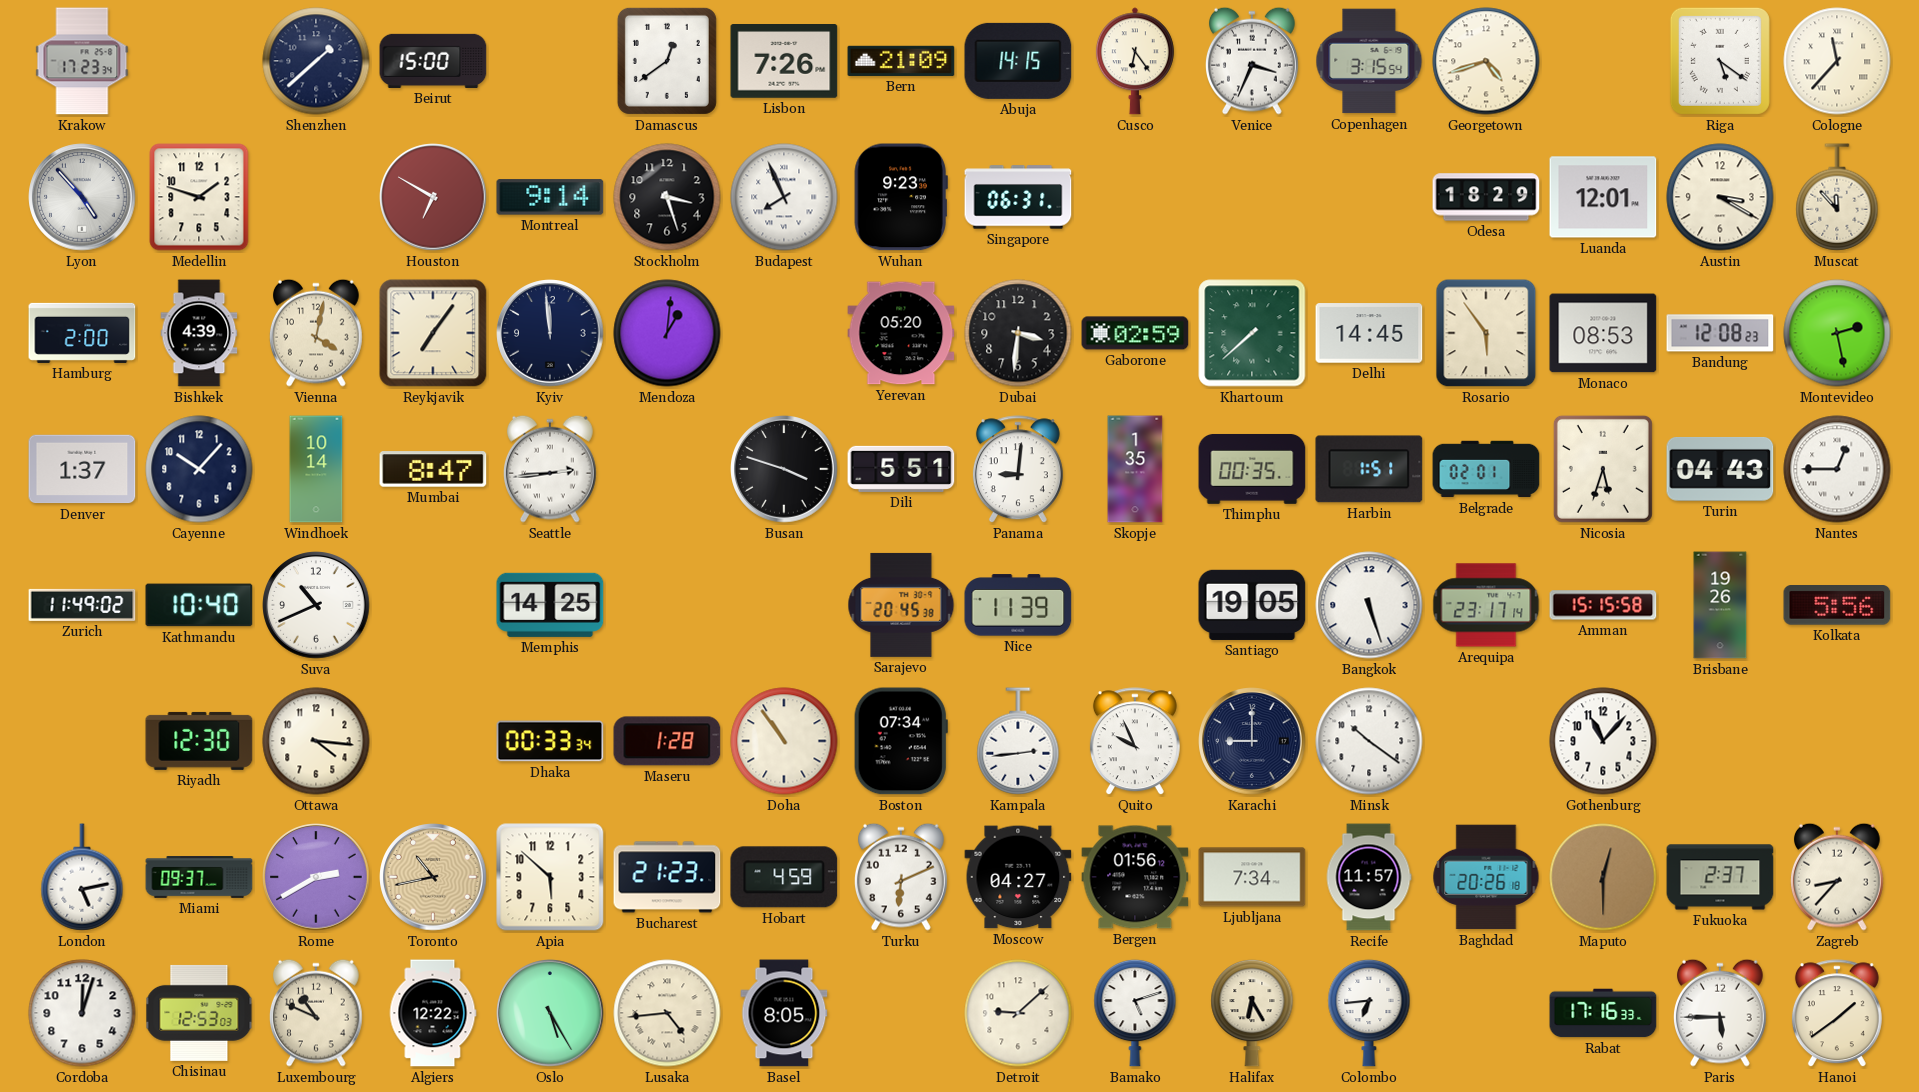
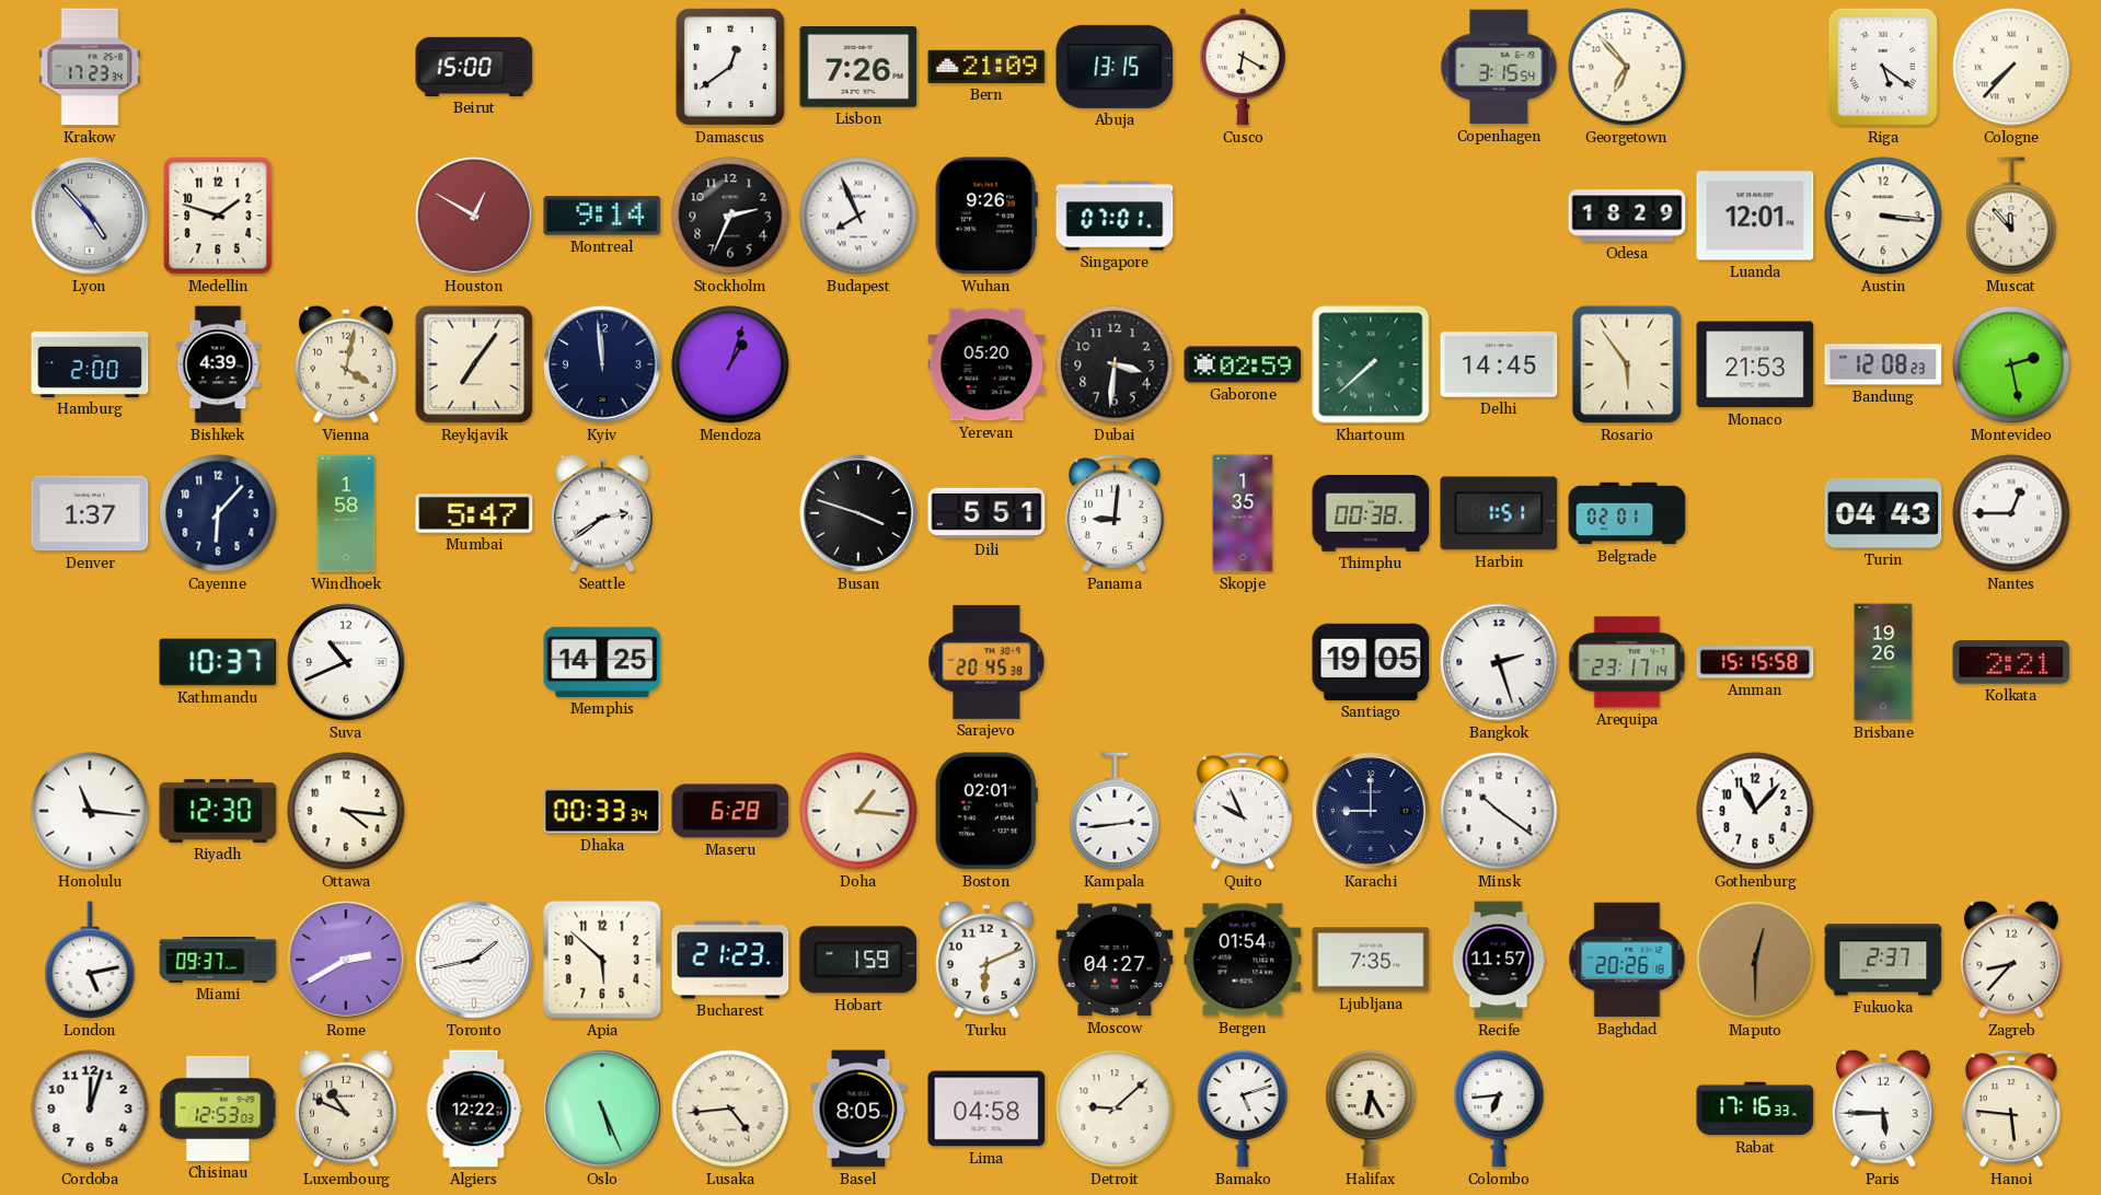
Shenzhen: 1:38 -> none (316, 61)
Abuja: 14:15 -> 13:15 (1115, 67)
Cusco: 6:24 -> 6:20 (1243, 67)
Venice: 3:34 -> none (1252, 61)
Georgetown: 4:42 -> 6:53 (1627, 67)
Cologne: 11:37 -> 7:37 (2011, 67)
Houston: 6:50 -> 12:50 (474, 216)
Stockholm: 3:27 -> 2:34 (730, 216)
Wuhan: 9:23 -> 9:26 (986, 216)
Singapore: 06:31 -> 07:01 (1115, 216)
Austin: 3:20 -> 3:16 (1883, 216)
Mendoza: 1:01 -> 1:03 (730, 364)
Monaco: 08:53 -> 21:53 (1755, 364)
Cayenne: 10:07 -> 6:07 (218, 513)
Windhoek: 10:14 -> 1:58 (346, 513)
Mumbai: 8:47 -> 5:47 (474, 513)
Seattle: 2:44 -> 2:39 (602, 513)
Thimphu: 00:35 -> 00:38 (1371, 513)
Nicosia: 5:33 -> none (1603, 469)
Zurich: 11:49 -> none (82, 605)
Kathmandu: 10:40 -> 10:37 (218, 662)
Nice: 11:39 -> none (1018, 605)
Bangkok: 5:27 -> 2:27 (1499, 662)
Kolkata: 5:56 -> 2:21 (2011, 662)
Honolulu: none -> 11:16 (90, 811)
Maseru: 1:28 -> 6:28 (730, 811)
Doha: 10:54 -> 1:16 (858, 811)
Boston: 07:34 -> 02:01 (986, 811)
Toronto: 10:43 -> 1:43 (474, 960)
Toronto dial: champagne -> white (474, 960)
Hobart: 4:59 -> 1:59 (858, 960)
Bergen: 01:56 -> 01:54 (1243, 960)
Ljubljana: 7:34 -> 7:35 (1371, 960)
Oslo: 5:25 -> 5:26 (602, 1109)
Lima: none -> 04:58 (986, 1109)
Hanoi: 1:39 -> 5:46 (2011, 1110)
